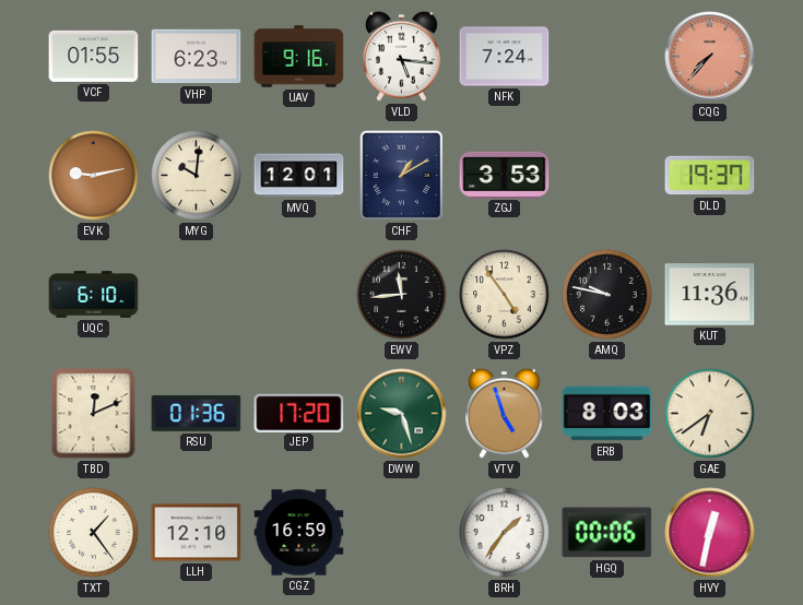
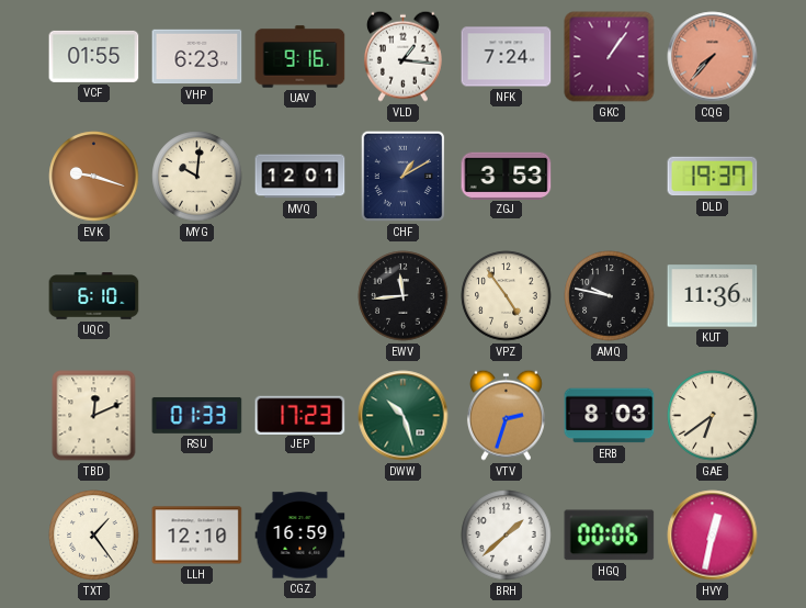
VLD: 5:16 -> 1:16 (402, 56)
GKC: none -> 1:06 (610, 57)
EVK: 9:13 -> 9:18 (94, 177)
RSU: 01:36 -> 01:33 (197, 415)
JEP: 17:20 -> 17:23 (300, 415)
DWW: 9:27 -> 10:27 (404, 416)
VTV: 4:57 -> 2:33 (506, 415)
BRH: 1:36 -> 1:38 (507, 536)
